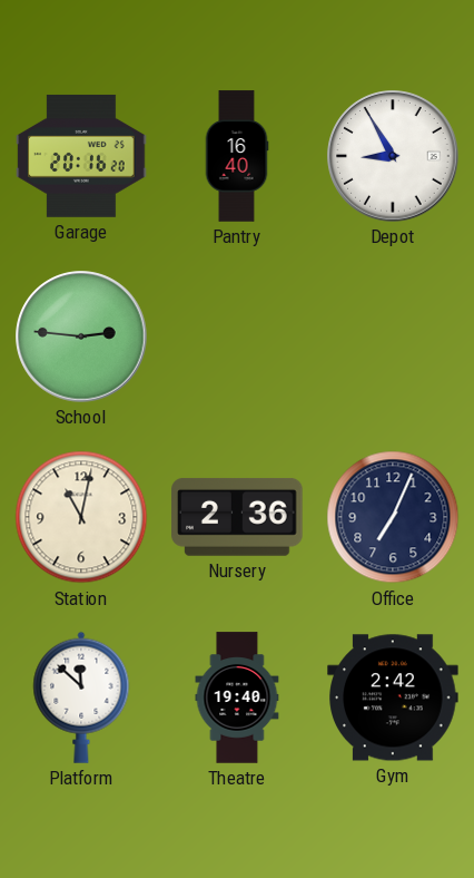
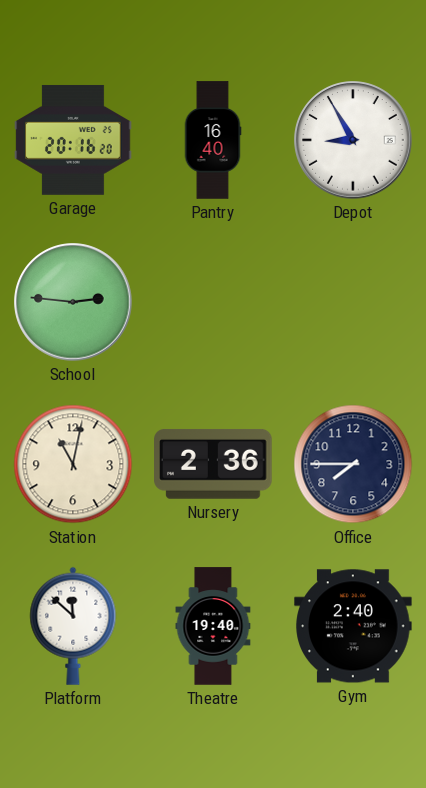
Office: 7:04 -> 7:45 (353, 464)
Gym: 2:42 -> 2:40 (353, 626)
